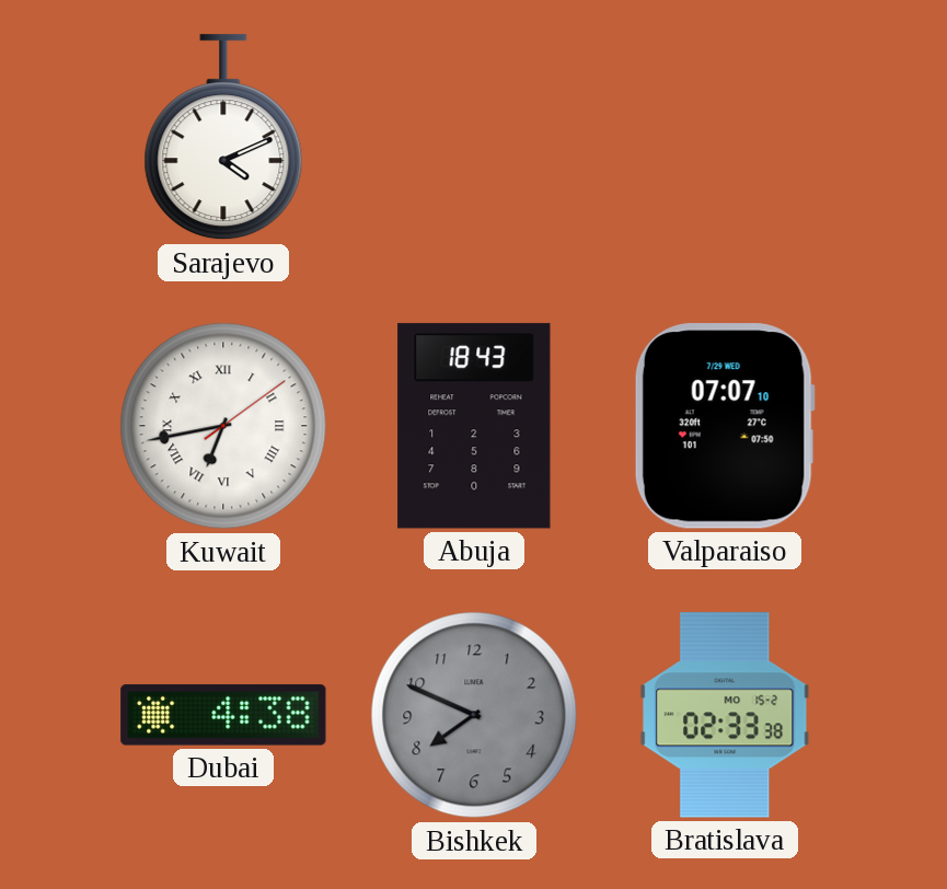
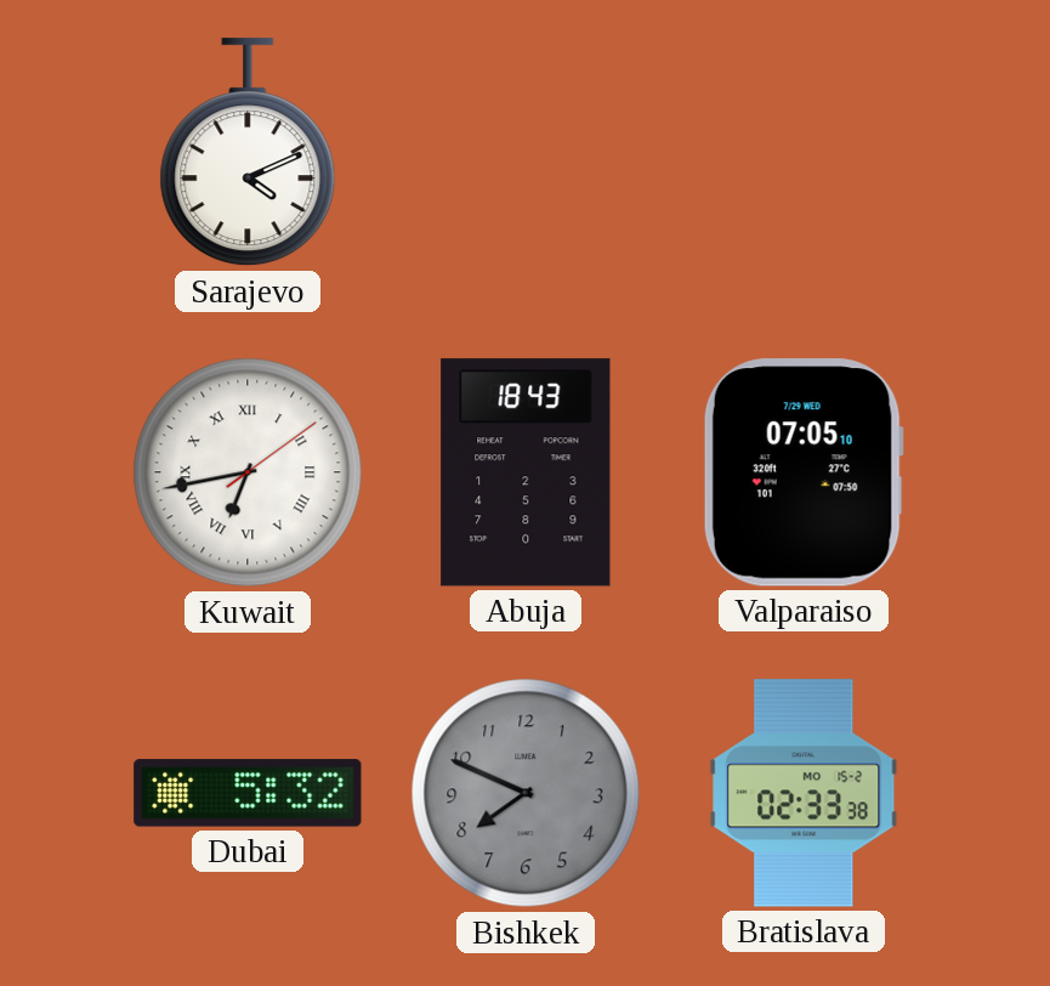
Valparaiso: 07:07 -> 07:05 (804, 472)
Dubai: 4:38 -> 5:32 (248, 793)
